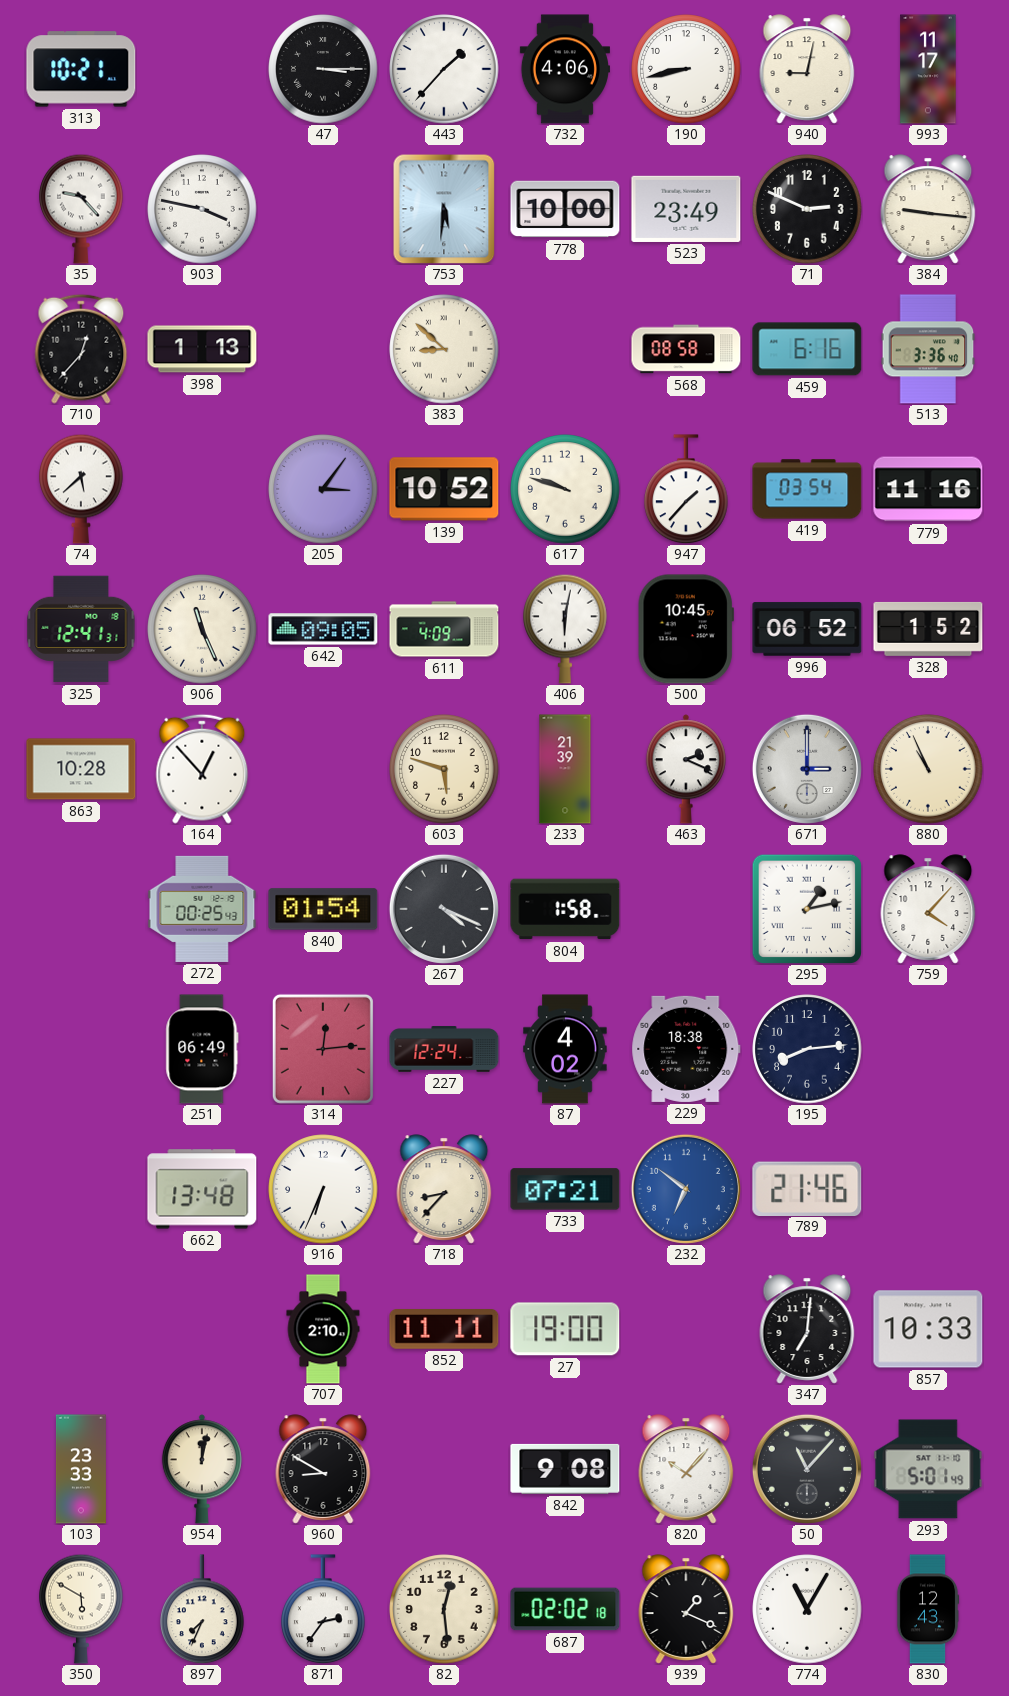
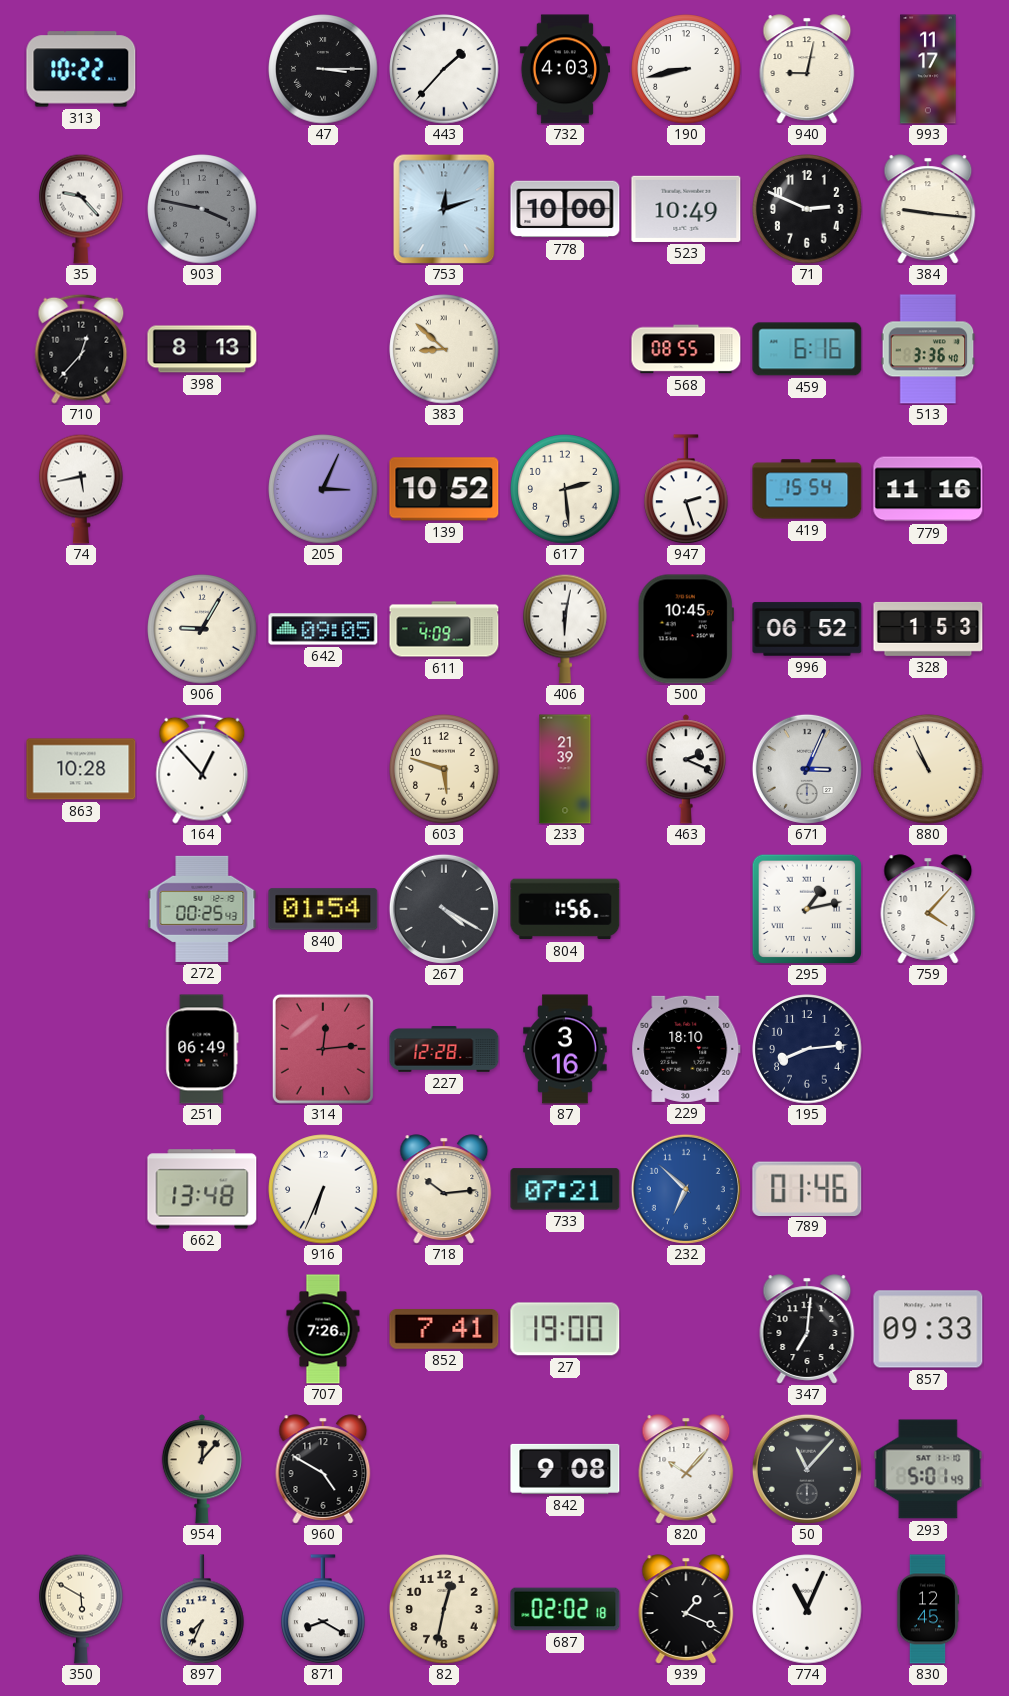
313: 10:21 -> 10:22 (81, 69)
732: 4:06 -> 4:03 (565, 69)
903 dial: white -> grey (202, 209)
753: 5:31 -> 12:12 (444, 209)
523: 23:49 -> 10:49 (686, 209)
398: 1:13 -> 8:13 (202, 349)
568: 08:58 -> 08:55 (686, 349)
74: 5:38 -> 5:43 (82, 489)
205: 3:06 -> 3:04 (323, 489)
617: 9:48 -> 2:29 (565, 489)
947: 1:37 -> 2:27 (687, 489)
419: 03:54 -> 15:54 (807, 489)
325: 12:41 -> none (81, 629)
906: 11:26 -> 9:05 (202, 629)
328: 1:52 -> 1:53 (928, 629)
671: 3:00 -> 3:04 (807, 769)
267: 4:19 -> 4:20 (444, 909)
804: 1:58 -> 1:56 (565, 909)
227: 12:24 -> 12:28 (444, 1049)
87: 4:02 -> 3:16 (565, 1049)
229: 18:38 -> 18:10 (686, 1049)
718: 8:37 -> 10:14 (444, 1189)
232: 6:51 -> 6:52 (686, 1189)
789: 21:46 -> 01:46 (807, 1188)
707: 2:10 -> 7:26 (323, 1329)
852: 11:11 -> 7:41 (444, 1330)
857: 10:33 -> 09:33 (928, 1329)
103: 23:33 -> none (81, 1469)
954: 12:02 -> 12:07 (202, 1469)
960: 8:50 -> 4:50 (323, 1469)
871: 2:36 -> 8:20 (324, 1609)
82: 12:29 -> 12:32 (444, 1609)
774: 11:05 -> 11:04 (807, 1609)
830: 12:43 -> 12:45 (928, 1609)
